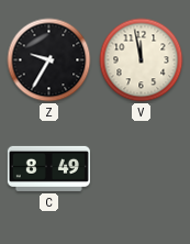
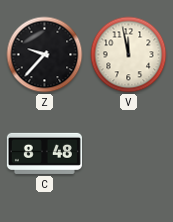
Z: 9:35 -> 9:37 (45, 55)
C: 8:49 -> 8:48 (44, 153)
